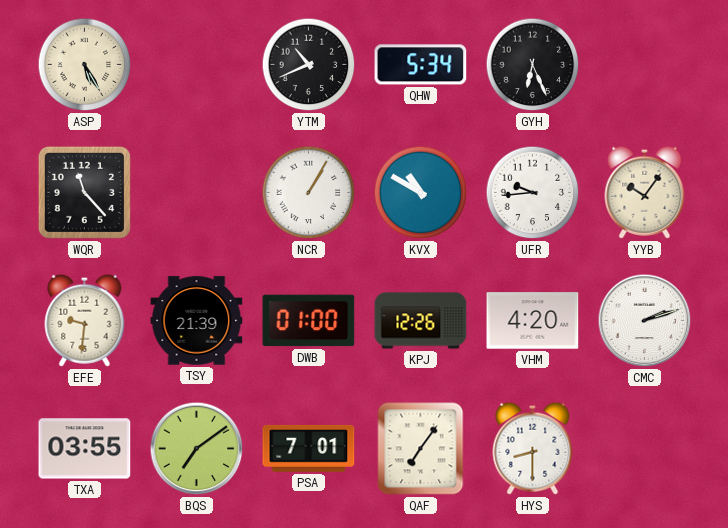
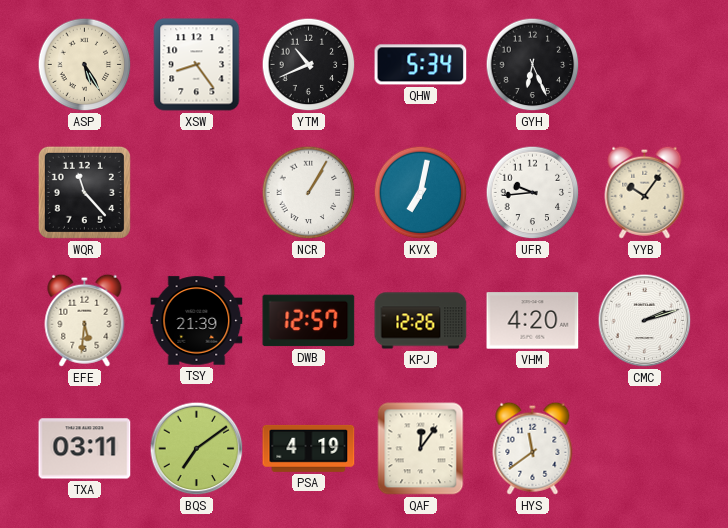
XSW: none -> 8:24 (197, 65)
KVX: 10:50 -> 7:02 (421, 193)
EFE: 9:31 -> 5:31 (85, 320)
DWB: 01:00 -> 12:57 (309, 321)
TXA: 03:55 -> 03:11 (85, 449)
PSA: 7:01 -> 4:19 (309, 448)
QAF: 7:06 -> 12:06 (421, 449)
HYS: 8:30 -> 11:39 (533, 448)
